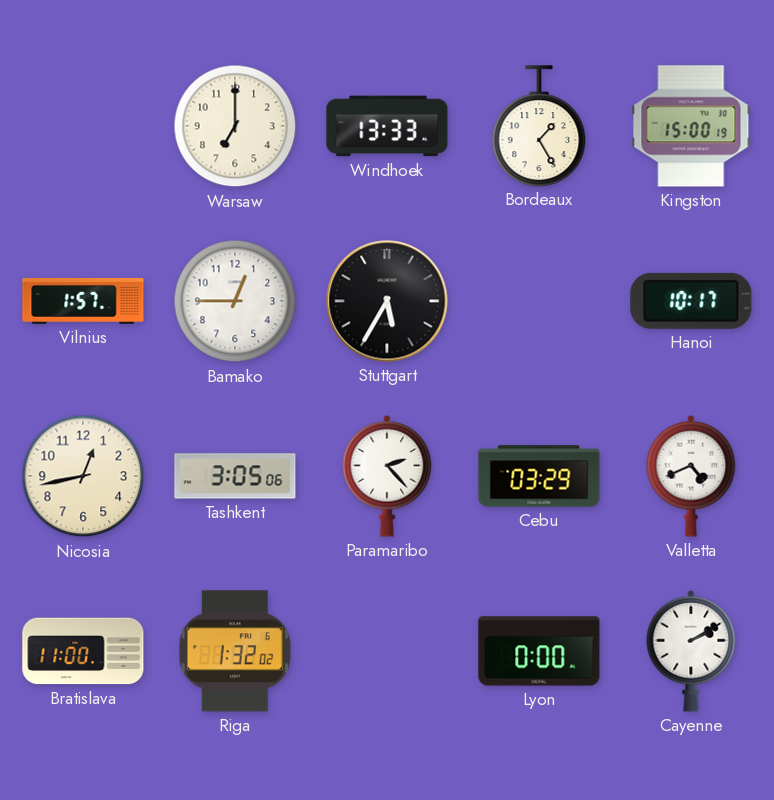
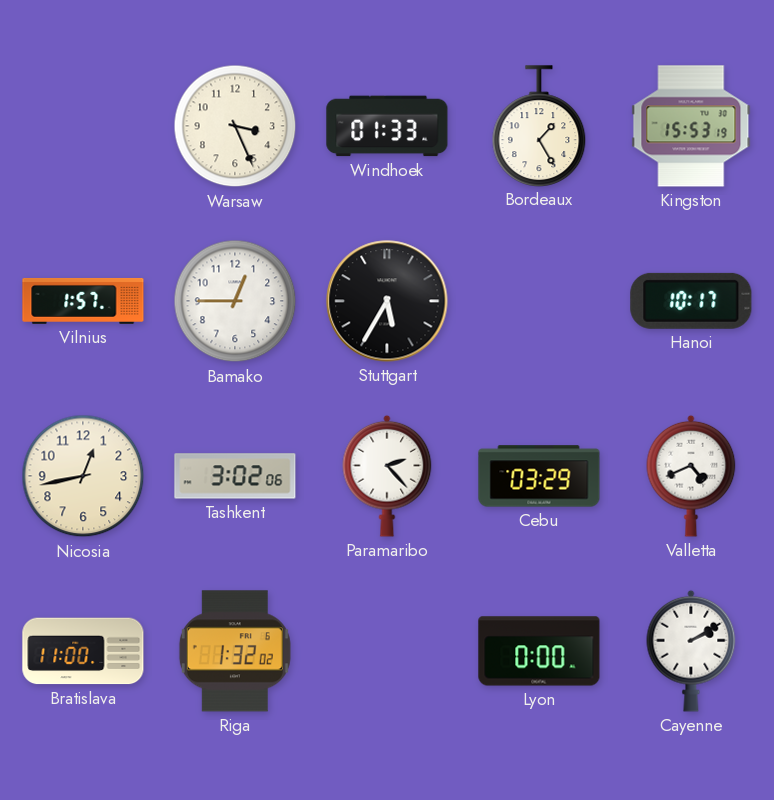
Warsaw: 7:00 -> 3:26 (235, 126)
Windhoek: 13:33 -> 01:33 (387, 126)
Kingston: 15:00 -> 15:53 (691, 126)
Tashkent: 3:05 -> 3:02 (235, 476)
